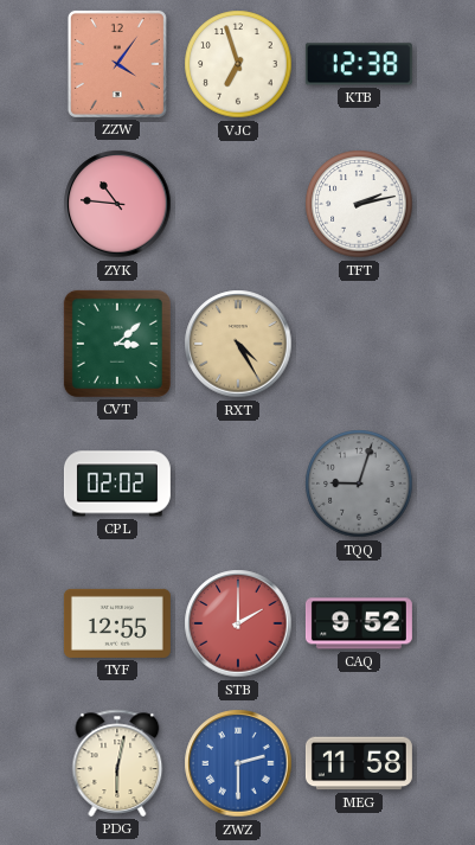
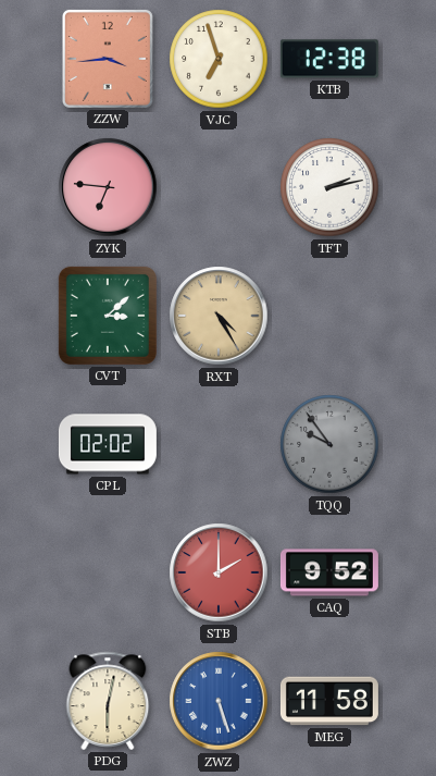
ZZW: 4:06 -> 3:44 (108, 59)
ZYK: 10:46 -> 6:46 (108, 187)
TQQ: 9:03 -> 9:54 (329, 444)
TYF: 12:55 -> none (117, 623)
ZWZ: 2:30 -> 5:27 (219, 701)
